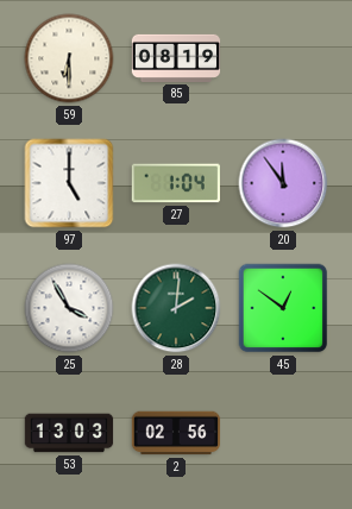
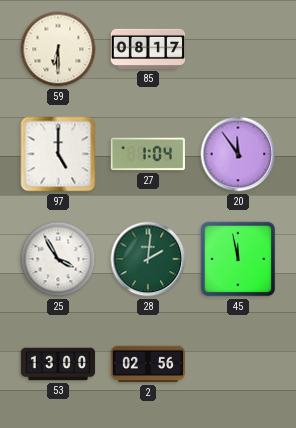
85: 08:19 -> 08:17 (148, 49)
45: 12:51 -> 11:58 (238, 259)
53: 13:03 -> 13:00 (58, 364)
